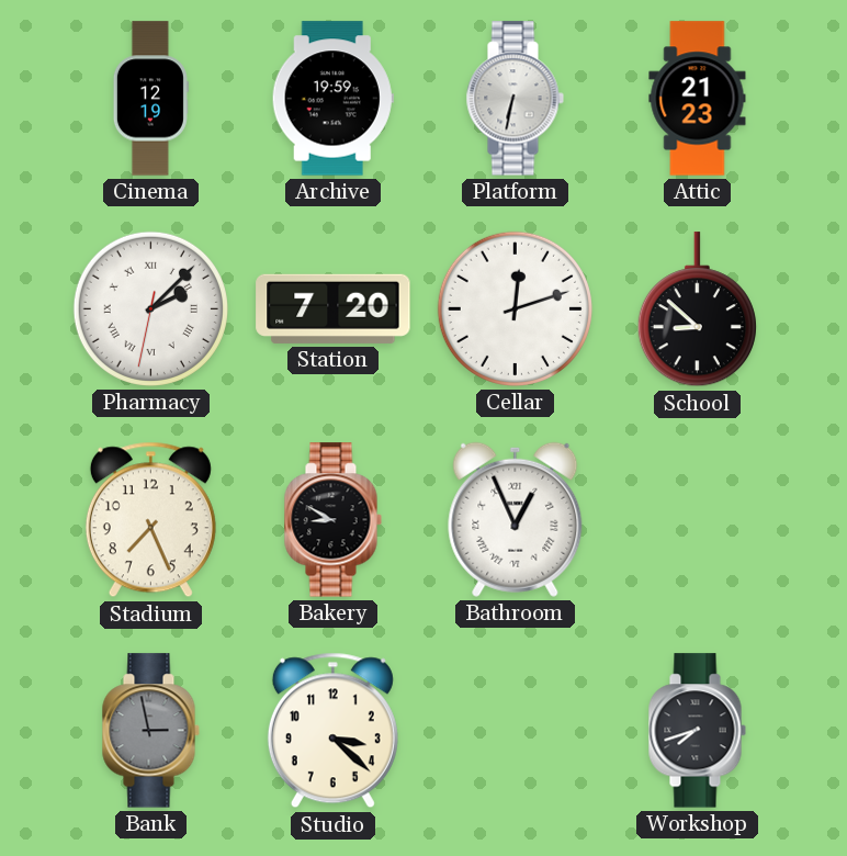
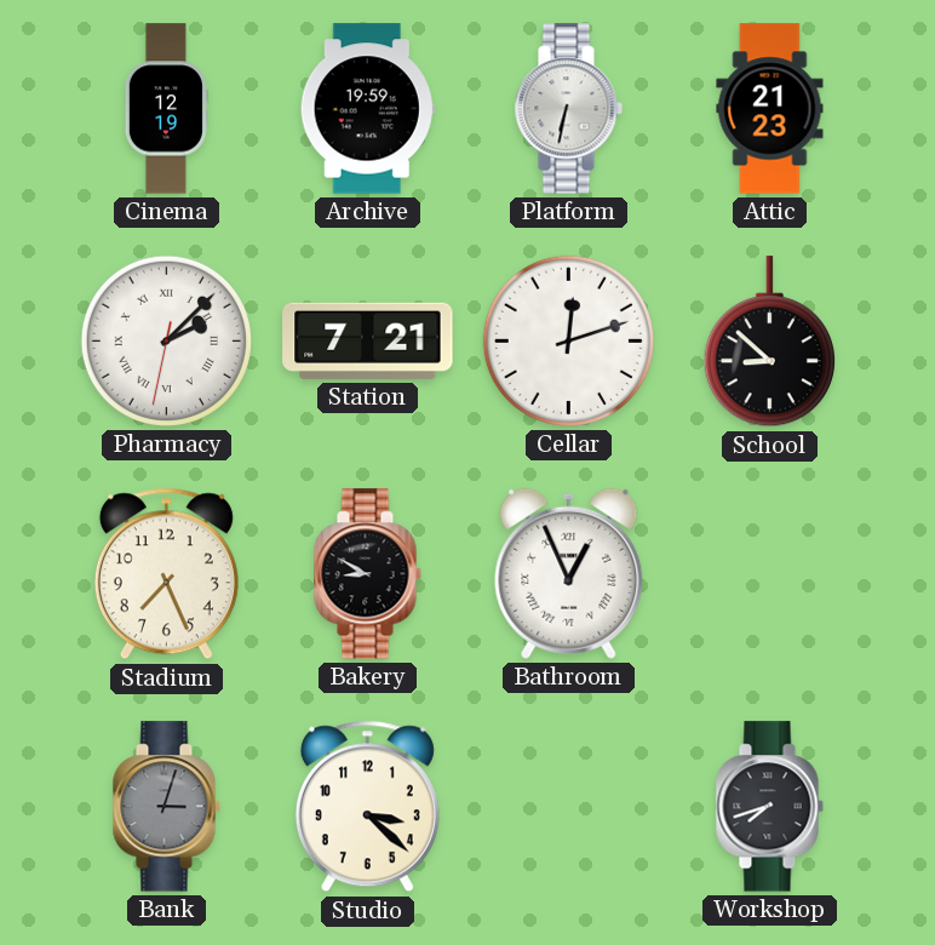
Station: 7:20 -> 7:21 (368, 340)
Bank: 2:58 -> 3:03 (166, 807)
